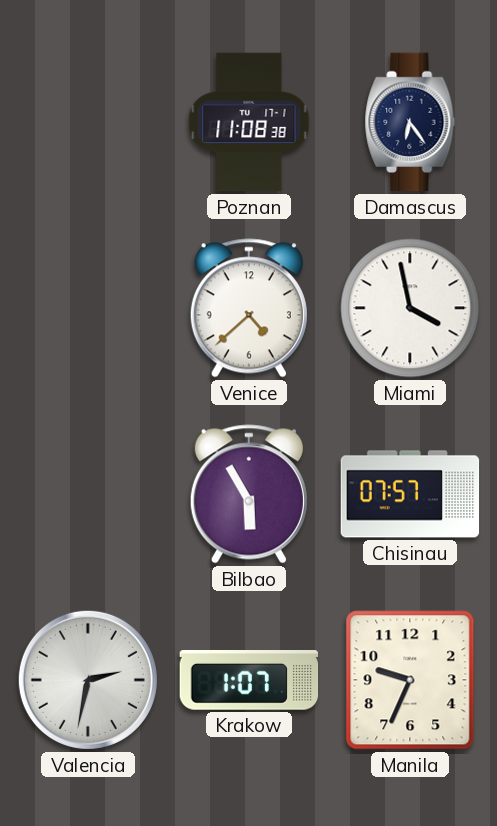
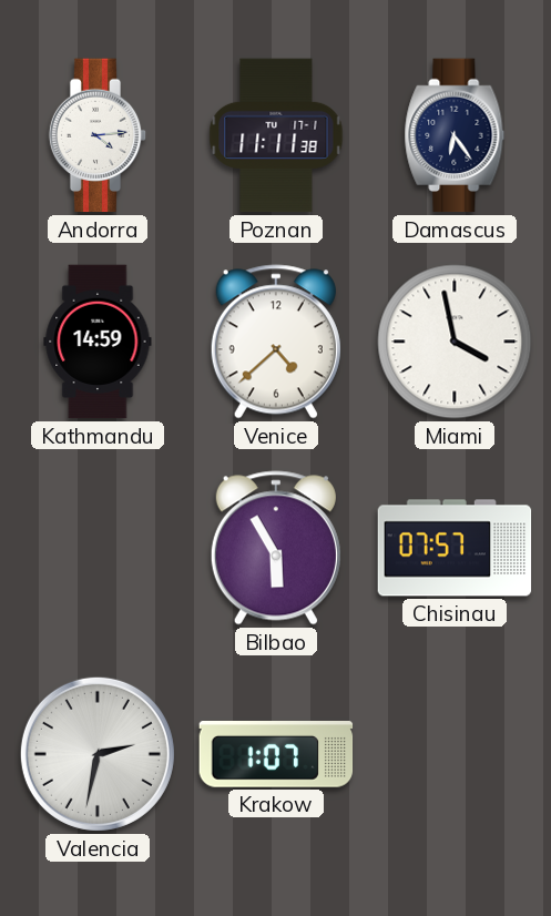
Andorra: none -> 4:14 (98, 135)
Poznan: 11:08 -> 11:11 (276, 135)
Kathmandu: none -> 14:59 (98, 342)
Manila: 9:34 -> none (410, 680)
